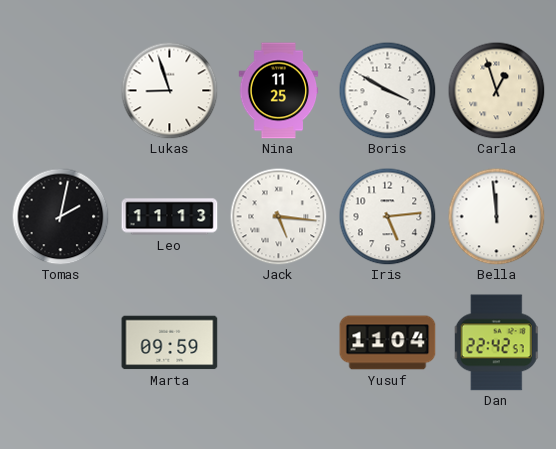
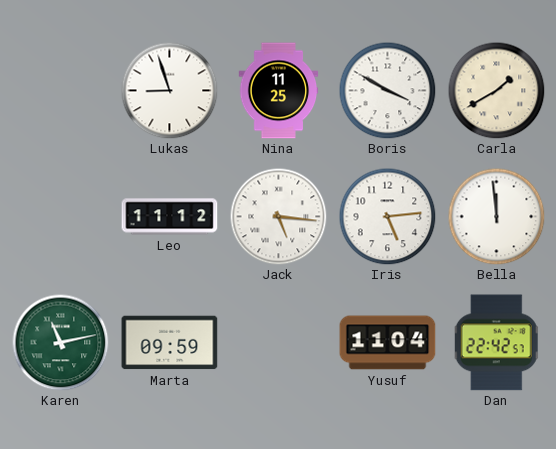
Carla: 12:57 -> 1:40 (496, 90)
Tomas: 2:02 -> none (60, 216)
Leo: 11:13 -> 11:12 (170, 217)
Karen: none -> 11:13 (60, 342)
